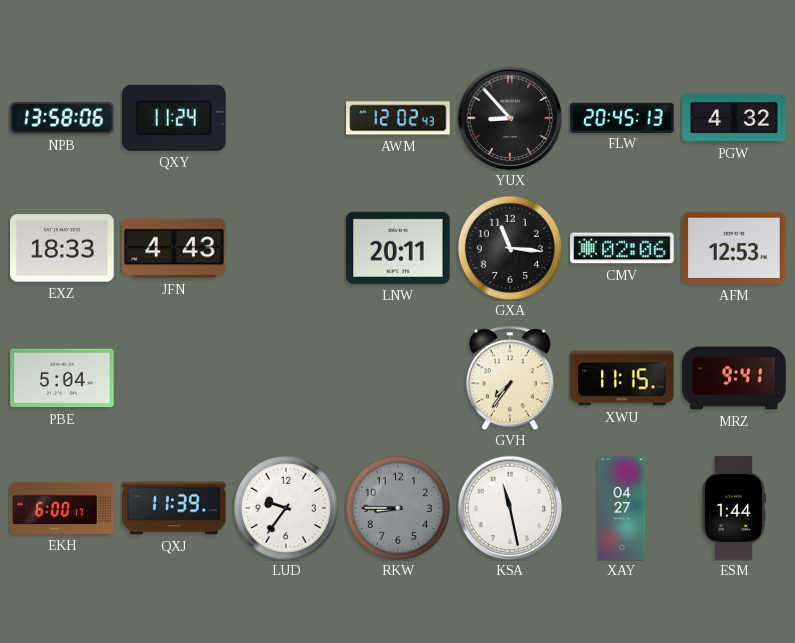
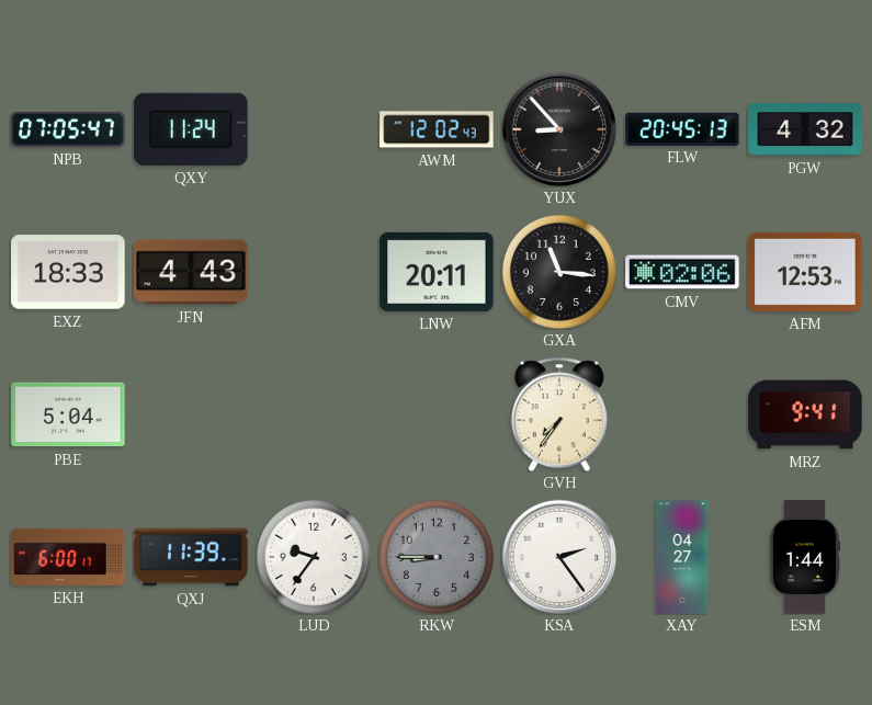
NPB: 13:58 -> 07:05 (68, 129)
XWU: 11:15 -> none (622, 378)
KSA: 11:28 -> 2:24 (559, 557)
